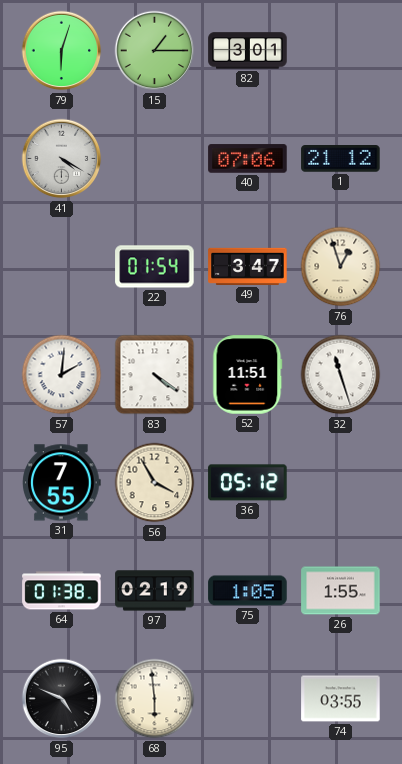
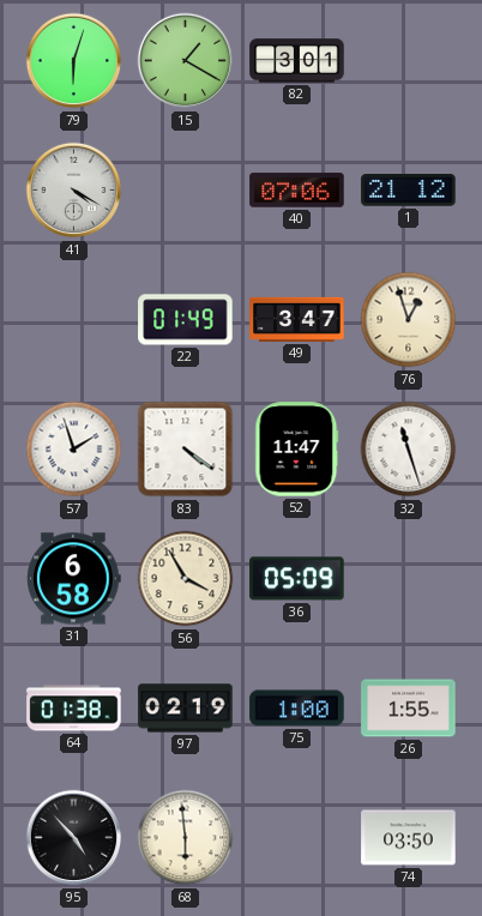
15: 1:15 -> 1:20 (186, 61)
22: 01:54 -> 01:49 (186, 320)
57: 2:01 -> 1:57 (74, 450)
52: 11:51 -> 11:47 (297, 450)
31: 7:55 -> 6:58 (74, 579)
36: 05:12 -> 05:09 (297, 579)
75: 1:05 -> 1:00 (297, 709)
95: 4:49 -> 4:53 (74, 838)
74: 03:55 -> 03:50 (409, 838)
